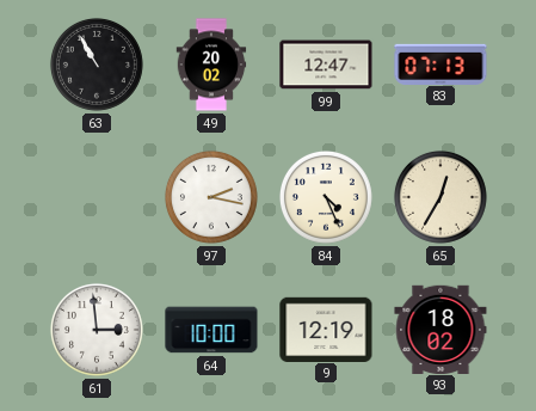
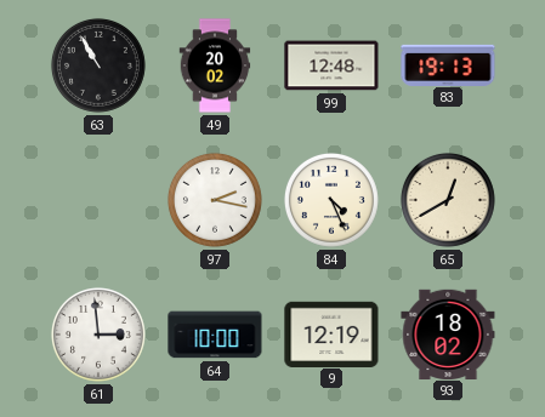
99: 12:47 -> 12:48 (331, 65)
83: 07:13 -> 19:13 (448, 64)
65: 12:35 -> 12:40 (448, 200)
